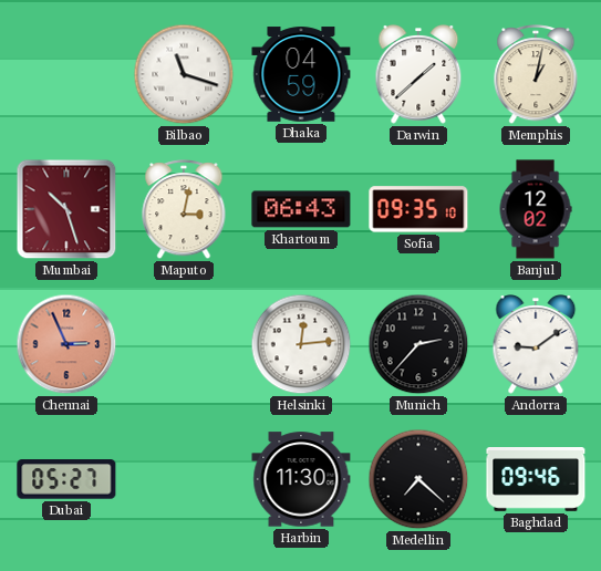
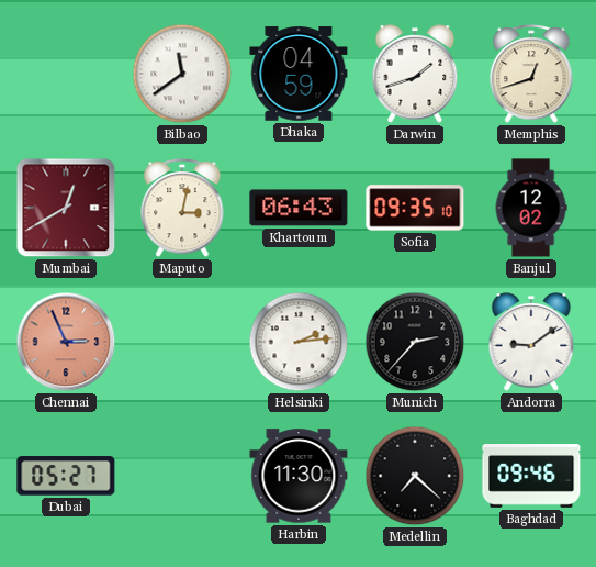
Bilbao: 11:18 -> 11:39 (182, 74)
Darwin: 1:38 -> 1:42 (415, 75)
Memphis: 1:02 -> 12:42 (531, 75)
Mumbai: 10:27 -> 12:40 (66, 208)
Helsinki: 12:14 -> 2:14 (299, 342)
